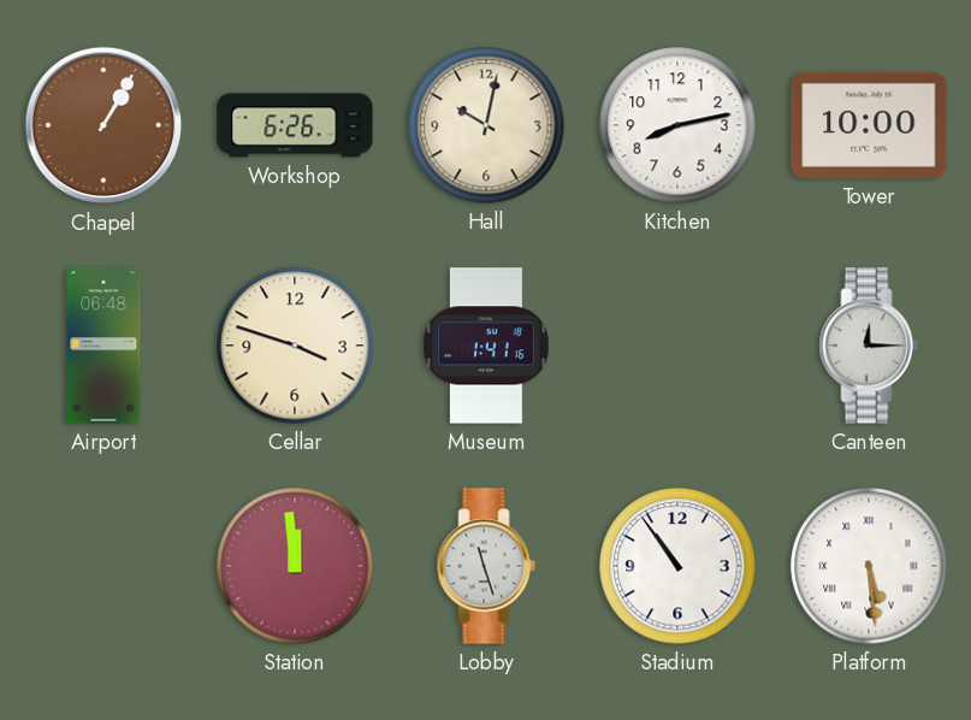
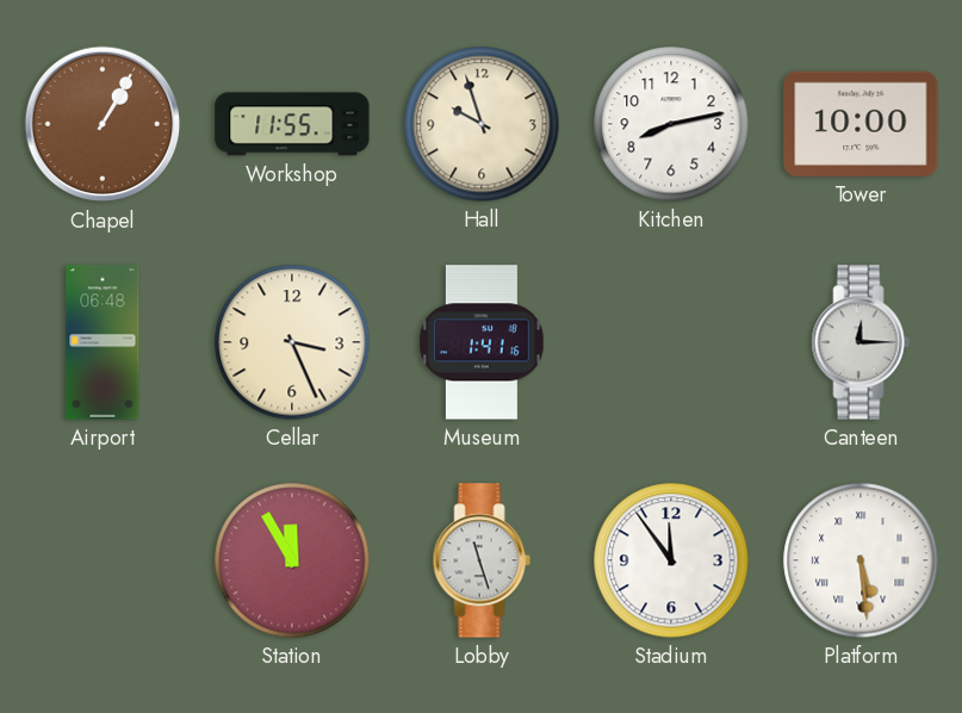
Workshop: 6:26 -> 11:55 (292, 124)
Hall: 10:02 -> 9:57 (482, 124)
Cellar: 3:48 -> 3:26 (292, 342)
Station: 11:59 -> 11:55 (292, 560)
Stadium: 10:54 -> 11:54 (671, 560)
